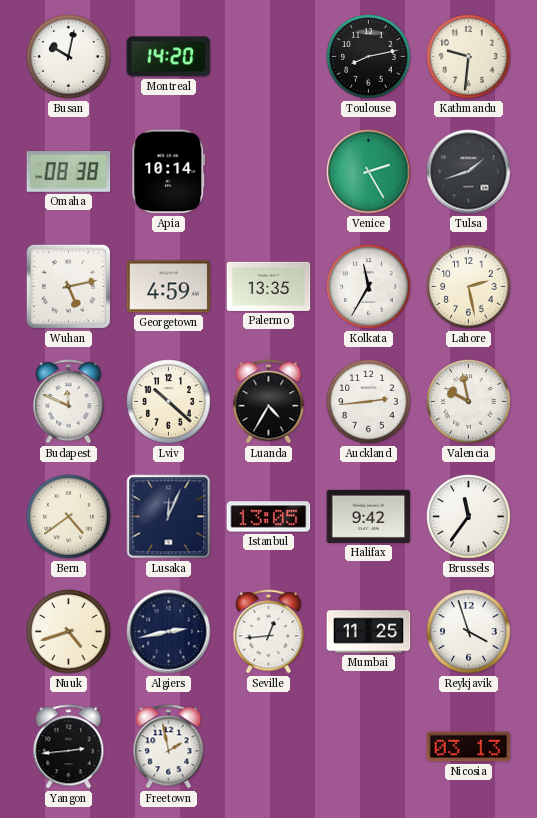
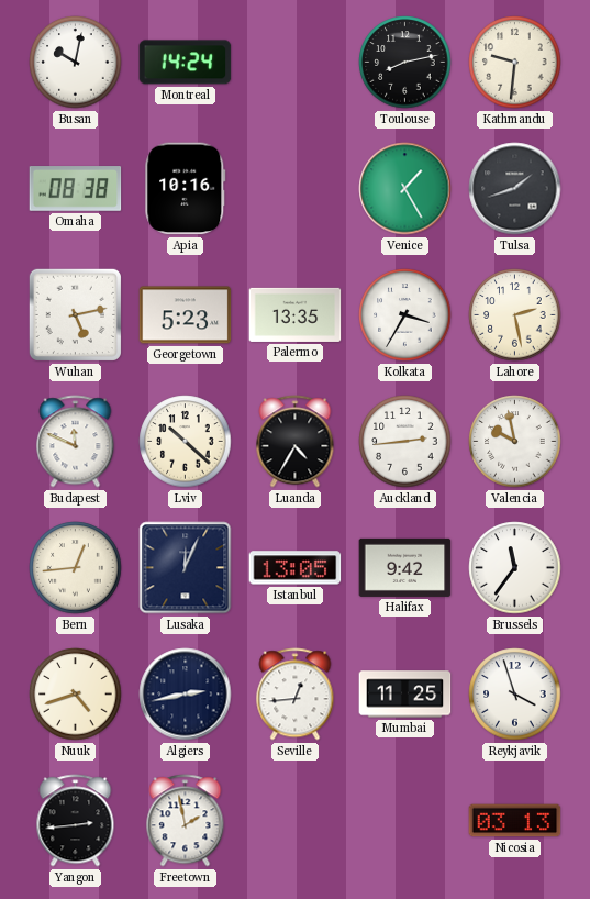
Montreal: 14:20 -> 14:24 (186, 63)
Apia: 10:14 -> 10:16 (186, 189)
Venice: 2:25 -> 1:25 (405, 189)
Georgetown: 4:59 -> 5:23 (186, 315)
Kolkata: 11:35 -> 3:35 (405, 315)
Bern: 4:39 -> 12:44 (76, 568)
